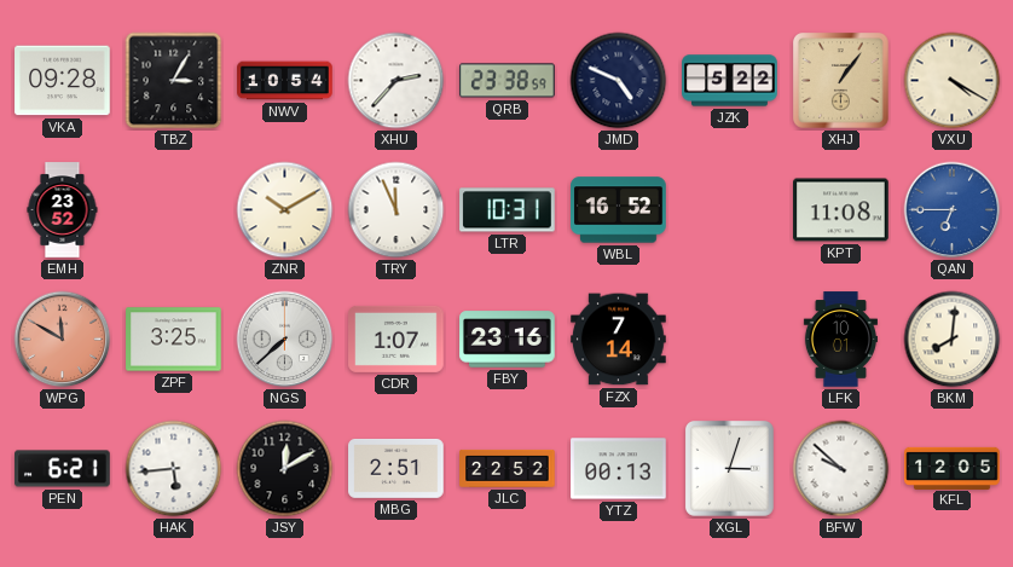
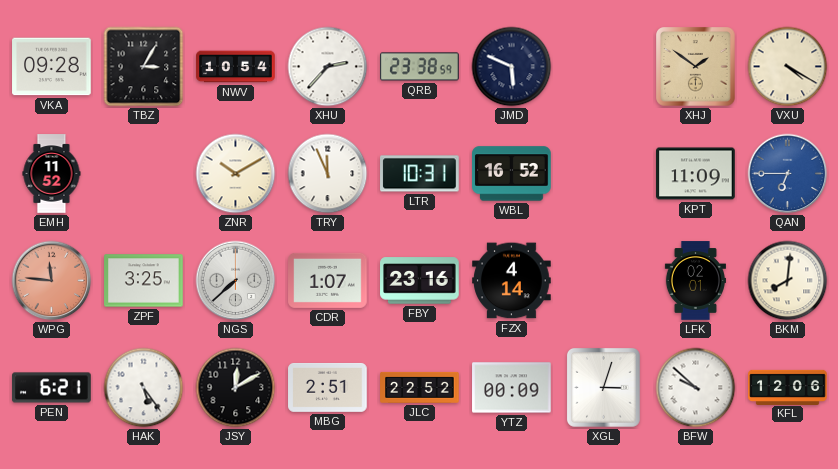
JMD: 4:49 -> 5:49 (512, 67)
JZK: 5:22 -> none (730, 81)
XHJ: 1:06 -> 1:51 (696, 67)
EMH: 23:52 -> 11:52 (52, 174)
KPT: 11:08 -> 11:09 (696, 174)
WPG: 11:50 -> 11:46 (52, 281)
FZX: 7:14 -> 4:14 (512, 281)
LFK: 10:01 -> 02:01 (695, 281)
HAK: 5:44 -> 5:24 (144, 388)
YTZ: 00:13 -> 00:09 (512, 388)
KFL: 12:05 -> 12:06 (788, 387)
